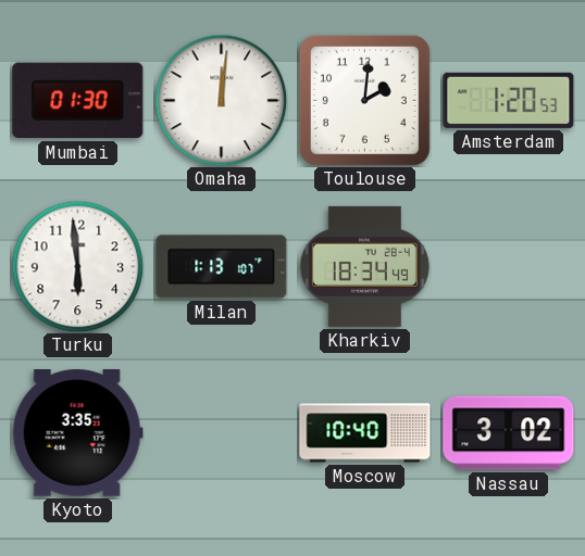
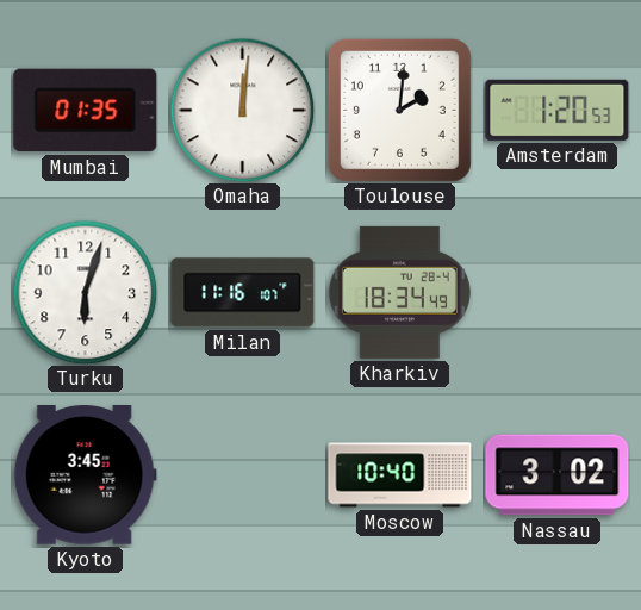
Mumbai: 01:30 -> 01:35 (86, 111)
Turku: 5:59 -> 6:03 (85, 292)
Milan: 1:13 -> 11:16 (243, 293)
Kyoto: 3:35 -> 3:45 (85, 475)
